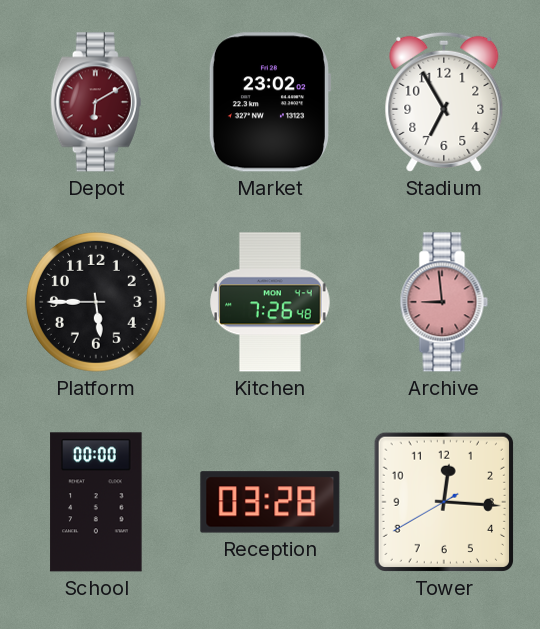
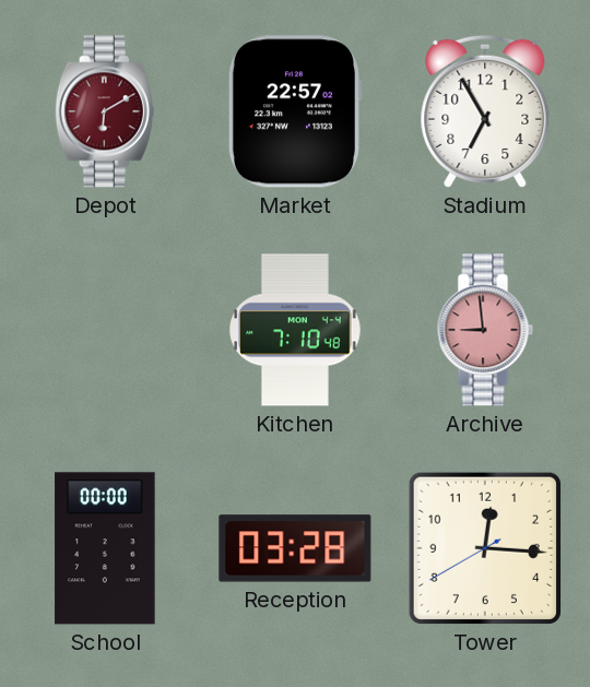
Market: 23:02 -> 22:57 (294, 111)
Platform: 5:45 -> none (96, 302)
Kitchen: 7:26 -> 7:10 (295, 330)
